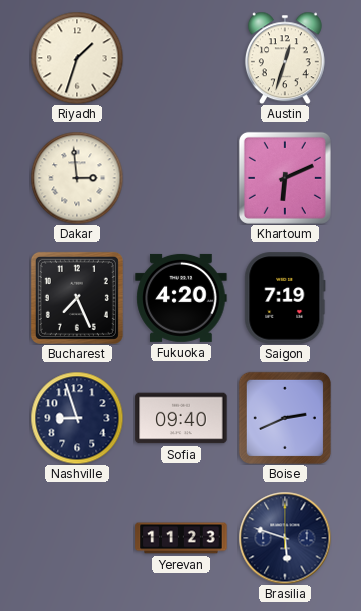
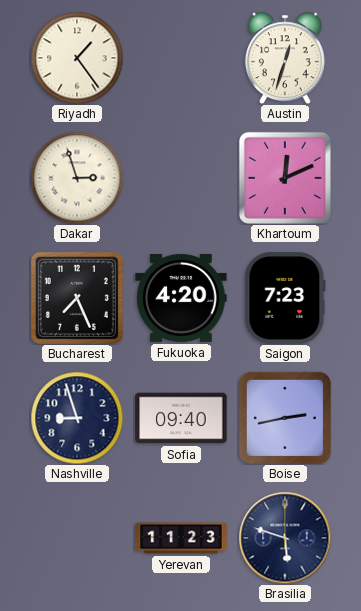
Riyadh: 1:33 -> 1:24 (77, 58)
Dakar: 2:59 -> 2:57 (77, 178)
Khartoum: 6:11 -> 12:11 (285, 178)
Saigon: 7:19 -> 7:23 (285, 298)
Boise: 2:41 -> 2:43 (285, 418)
